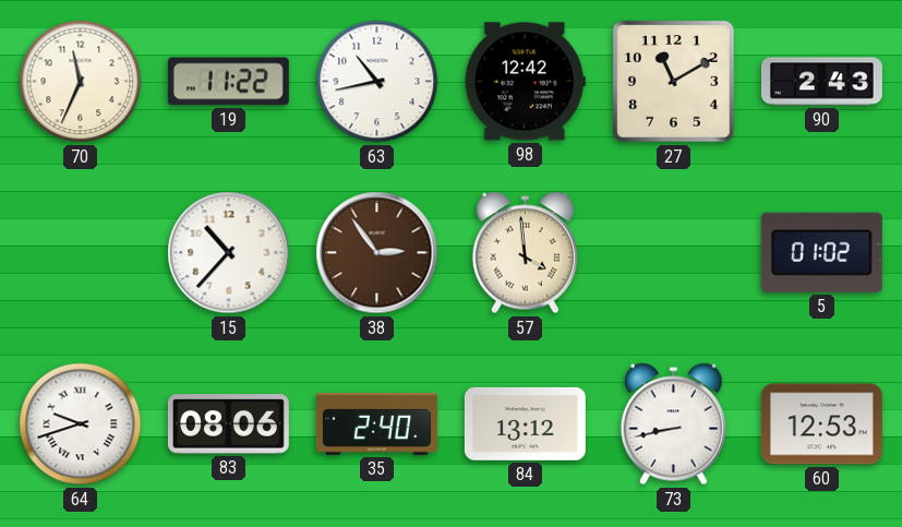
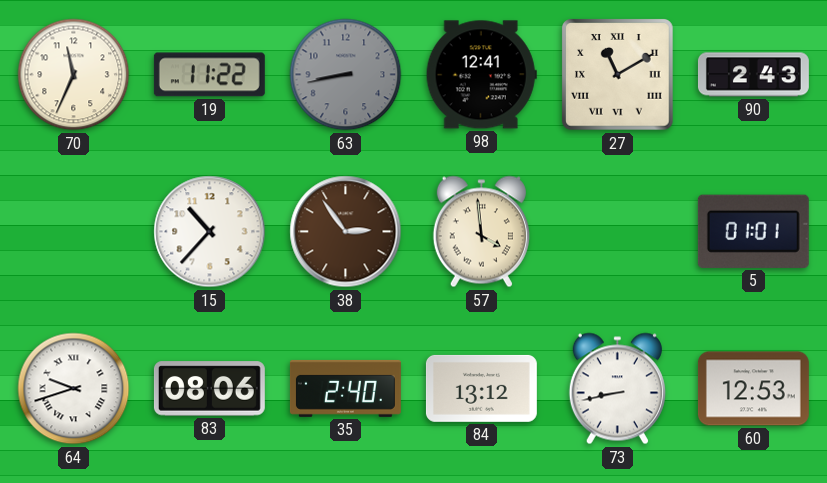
63: 10:43 -> 8:43 (346, 75)
63 dial: white -> grey (346, 75)
98: 12:42 -> 12:41 (481, 75)
27 numerals: Arabic -> Roman (618, 75)
5: 01:02 -> 01:01 (753, 231)
